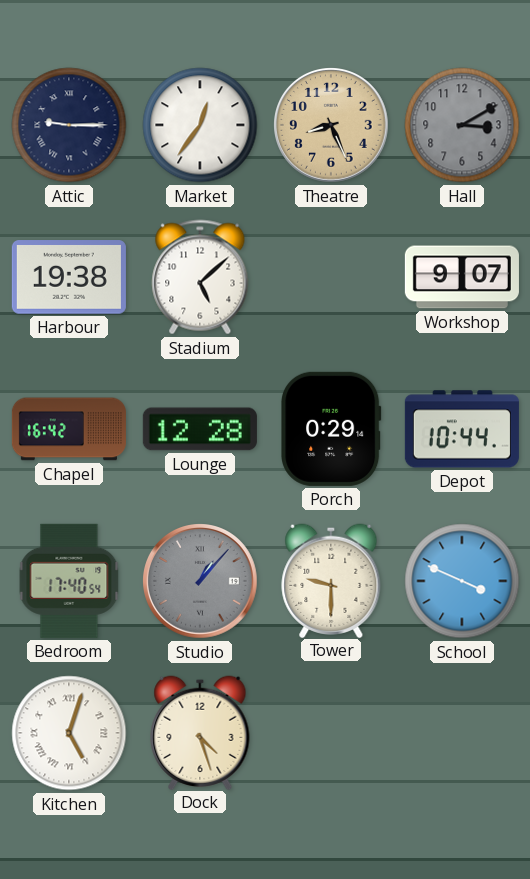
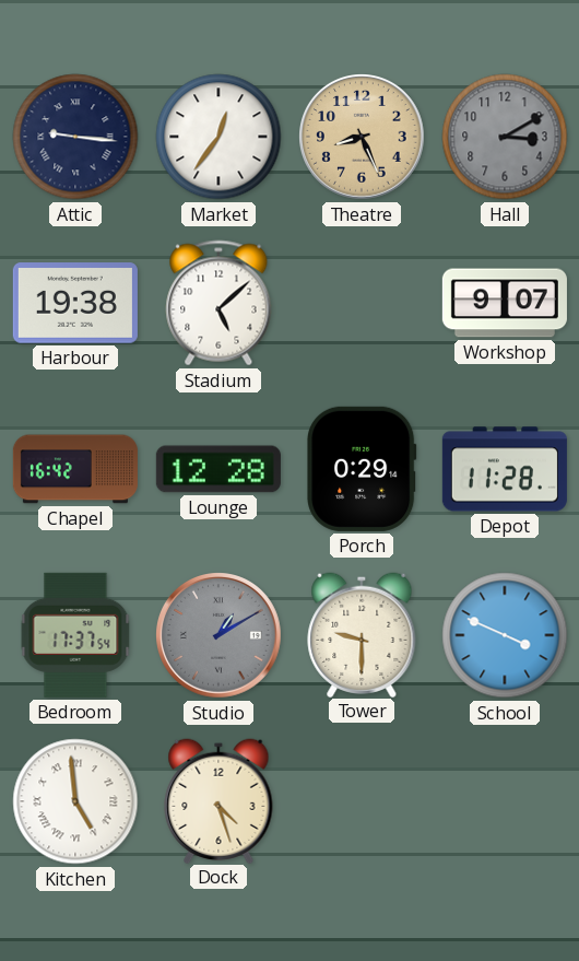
Attic: 9:15 -> 9:16 (75, 137)
Depot: 10:44 -> 11:28 (505, 469)
Bedroom: 17:40 -> 17:37 (75, 635)
Studio: 1:07 -> 1:10 (220, 636)
Kitchen: 5:03 -> 4:59 (75, 801)
